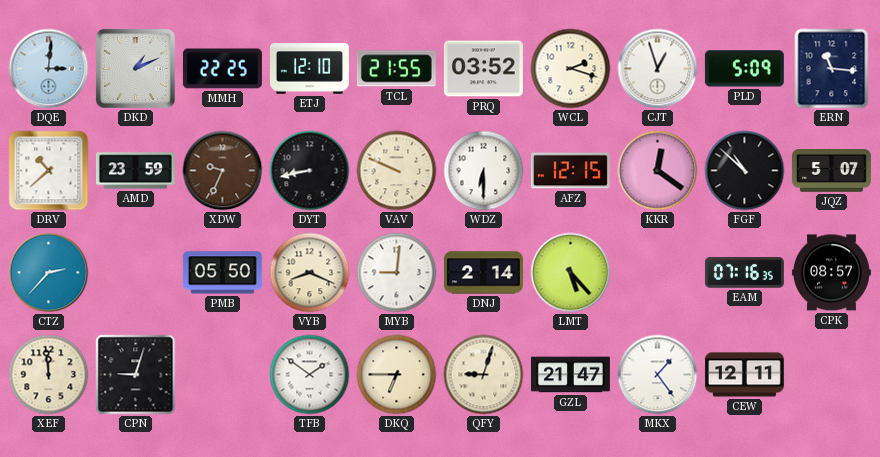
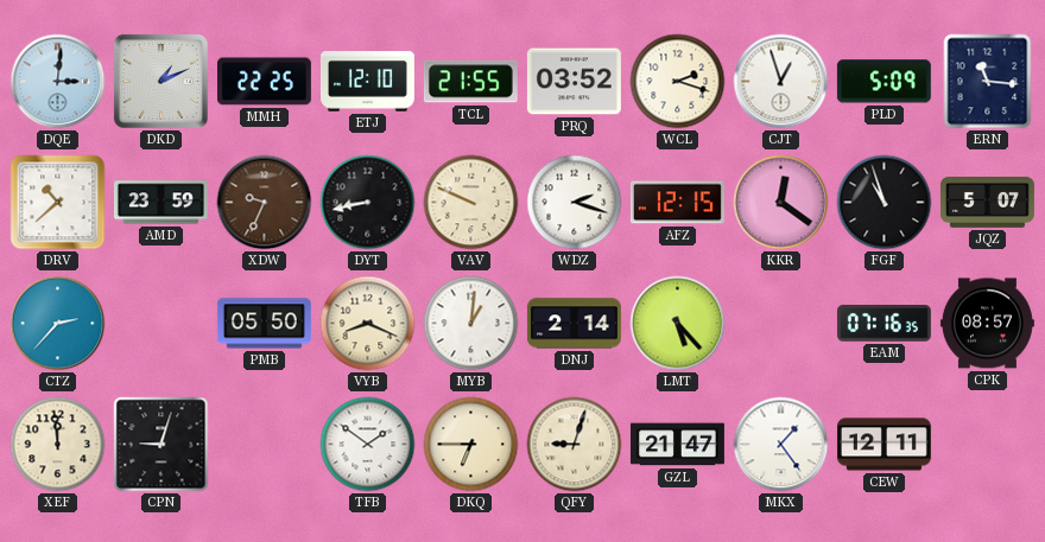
WDZ: 6:30 -> 2:18 (575, 203)
FGF: 10:52 -> 10:57 (885, 203)
MYB: 9:01 -> 1:01 (471, 324)
